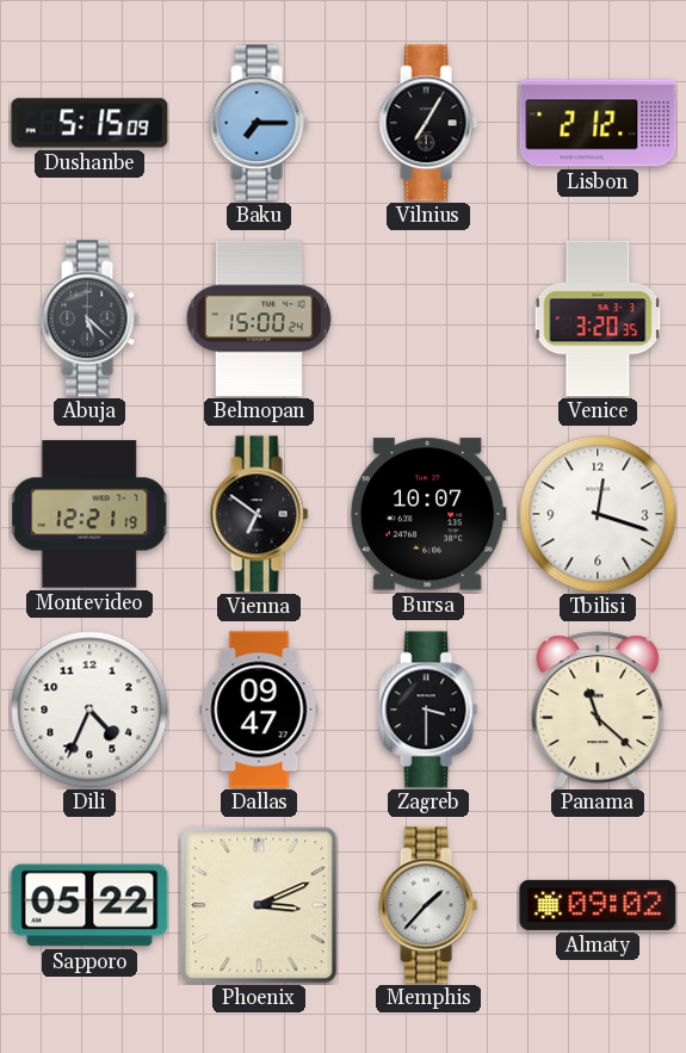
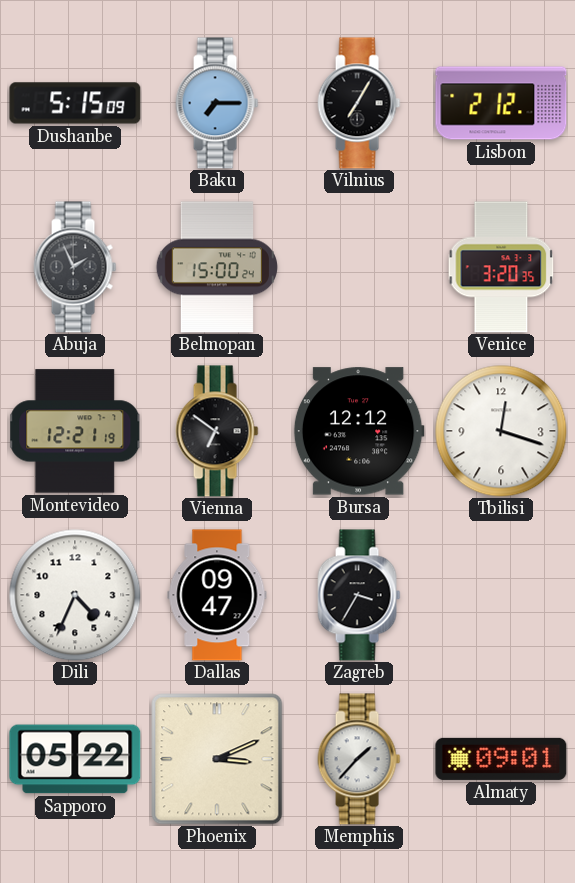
Abuja: 5:22 -> 1:56 (75, 267)
Bursa: 10:07 -> 12:12 (359, 431)
Zagreb: 3:30 -> 3:35 (359, 595)
Panama: 11:22 -> none (598, 710)
Almaty: 09:02 -> 09:01 (501, 759)
